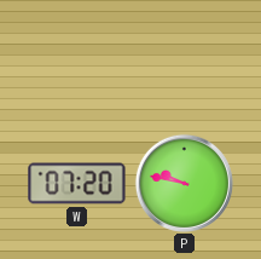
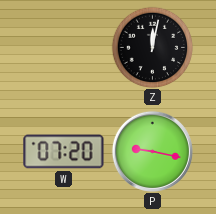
Z: none -> 12:02 (152, 47)
P: 9:47 -> 9:17 (152, 151)
